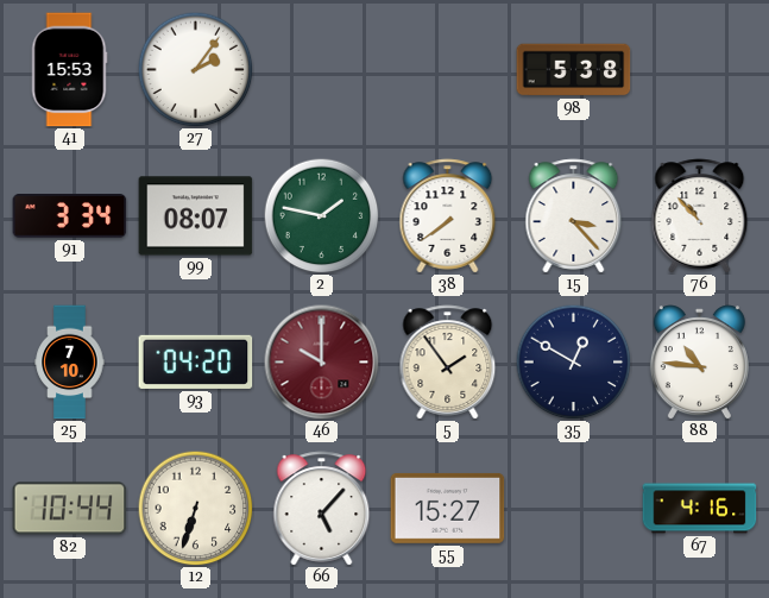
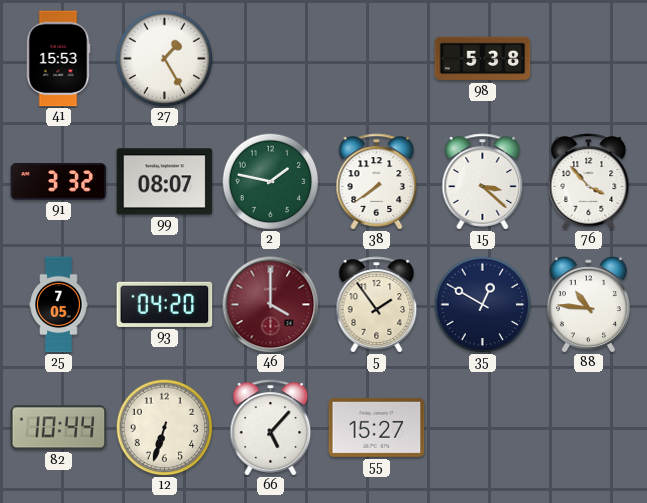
27: 2:06 -> 1:25 (164, 58)
91: 3:34 -> 3:32 (59, 182)
15: 3:23 -> 3:22 (483, 182)
76: 10:53 -> 3:53 (589, 182)
25: 7:10 -> 7:05 (59, 305)
46: 10:00 -> 4:00 (271, 305)
67: 4:16 -> none (700, 509)
